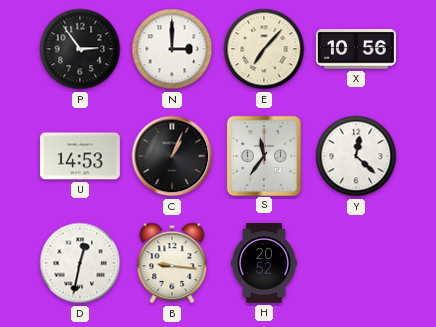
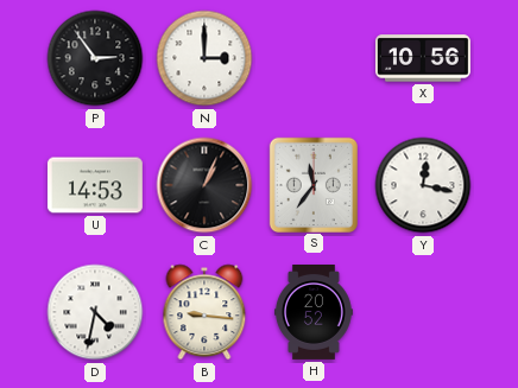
E: 7:07 -> none (264, 49)
Y: 12:22 -> 12:17 (423, 185)
D: 12:32 -> 4:32 (95, 312)
